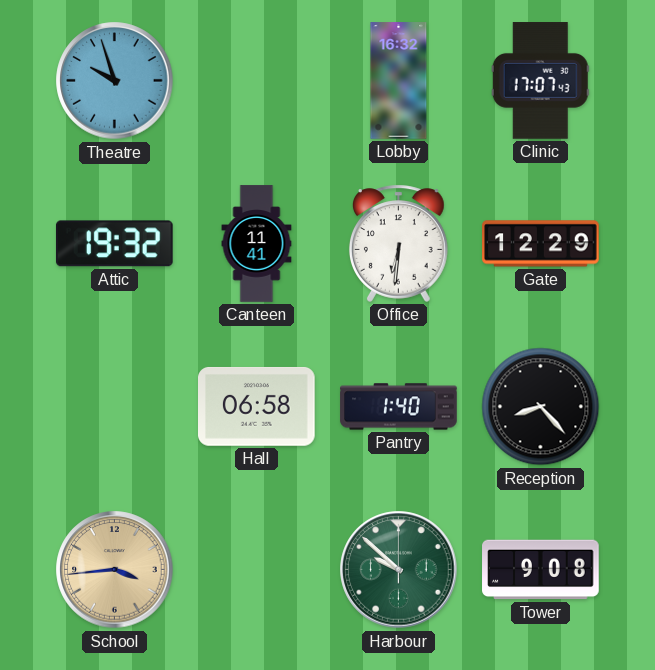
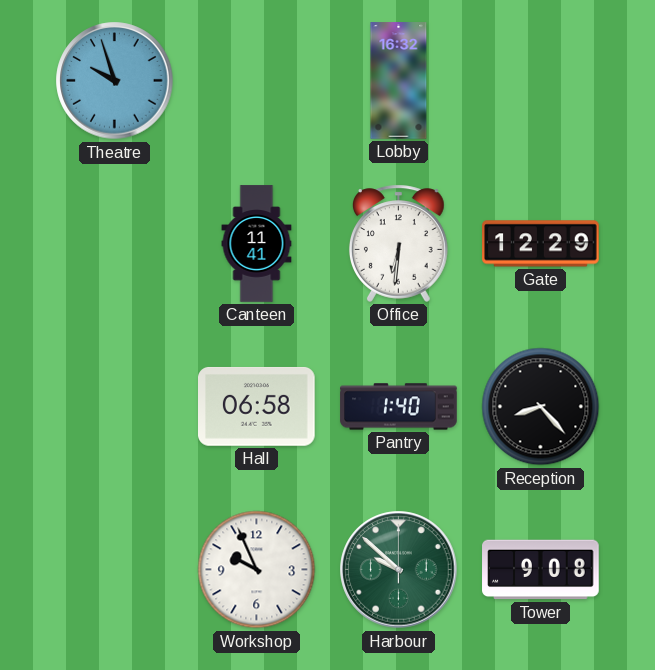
Clinic: 17:07 -> none (540, 81)
Attic: 19:32 -> none (114, 244)
School: 3:44 -> none (115, 570)
Workshop: none -> 9:56 (257, 570)
